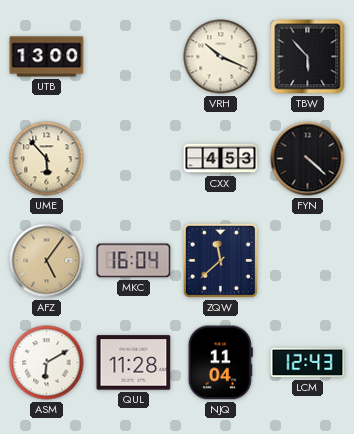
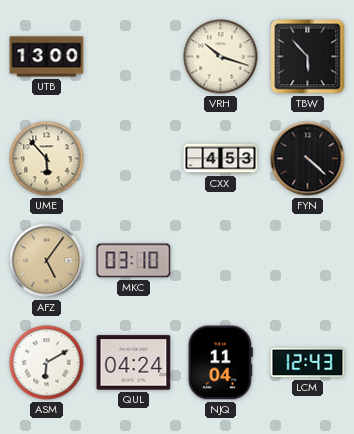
VRH: 10:19 -> 10:18 (221, 57)
MKC: 16:04 -> 03:10 (134, 261)
ZQW: 11:38 -> none (220, 260)
QUL: 11:28 -> 04:24 (134, 363)
